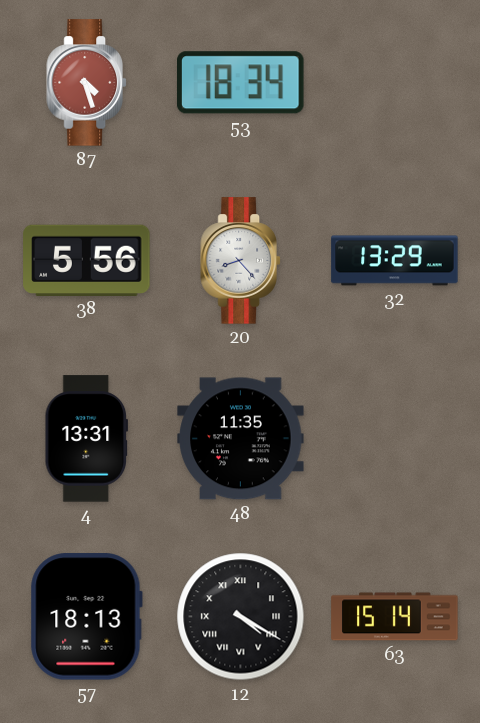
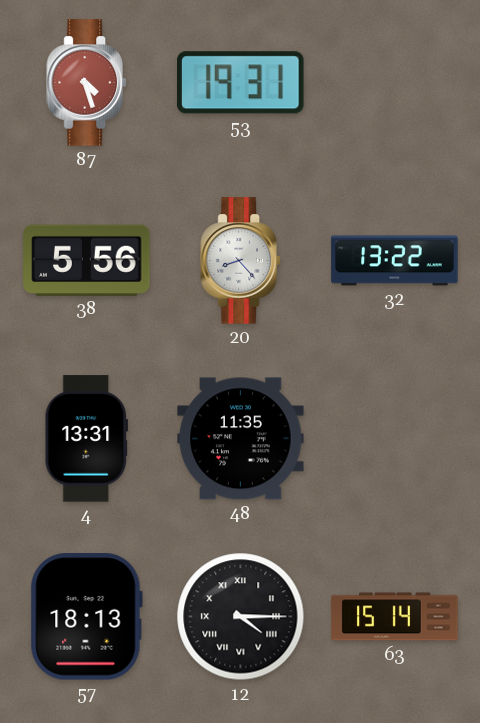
53: 18:34 -> 19:31 (241, 83)
32: 13:29 -> 13:22 (395, 261)
12: 4:20 -> 4:15 (241, 617)
